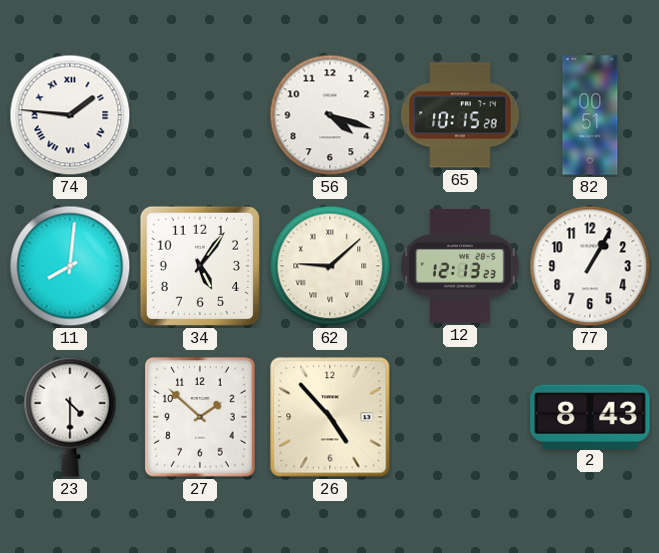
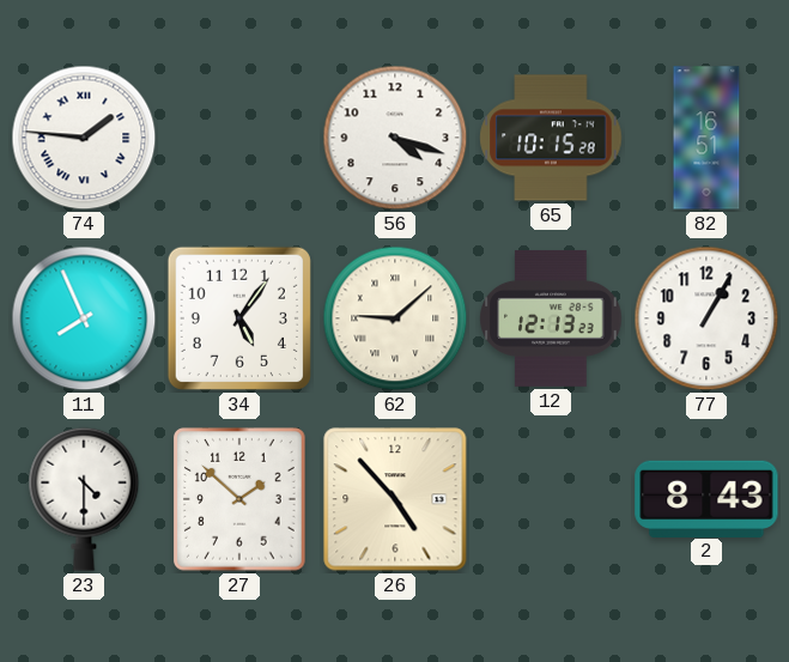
82: 00:51 -> 16:51 (706, 138)
11: 8:01 -> 7:56 (84, 318)
